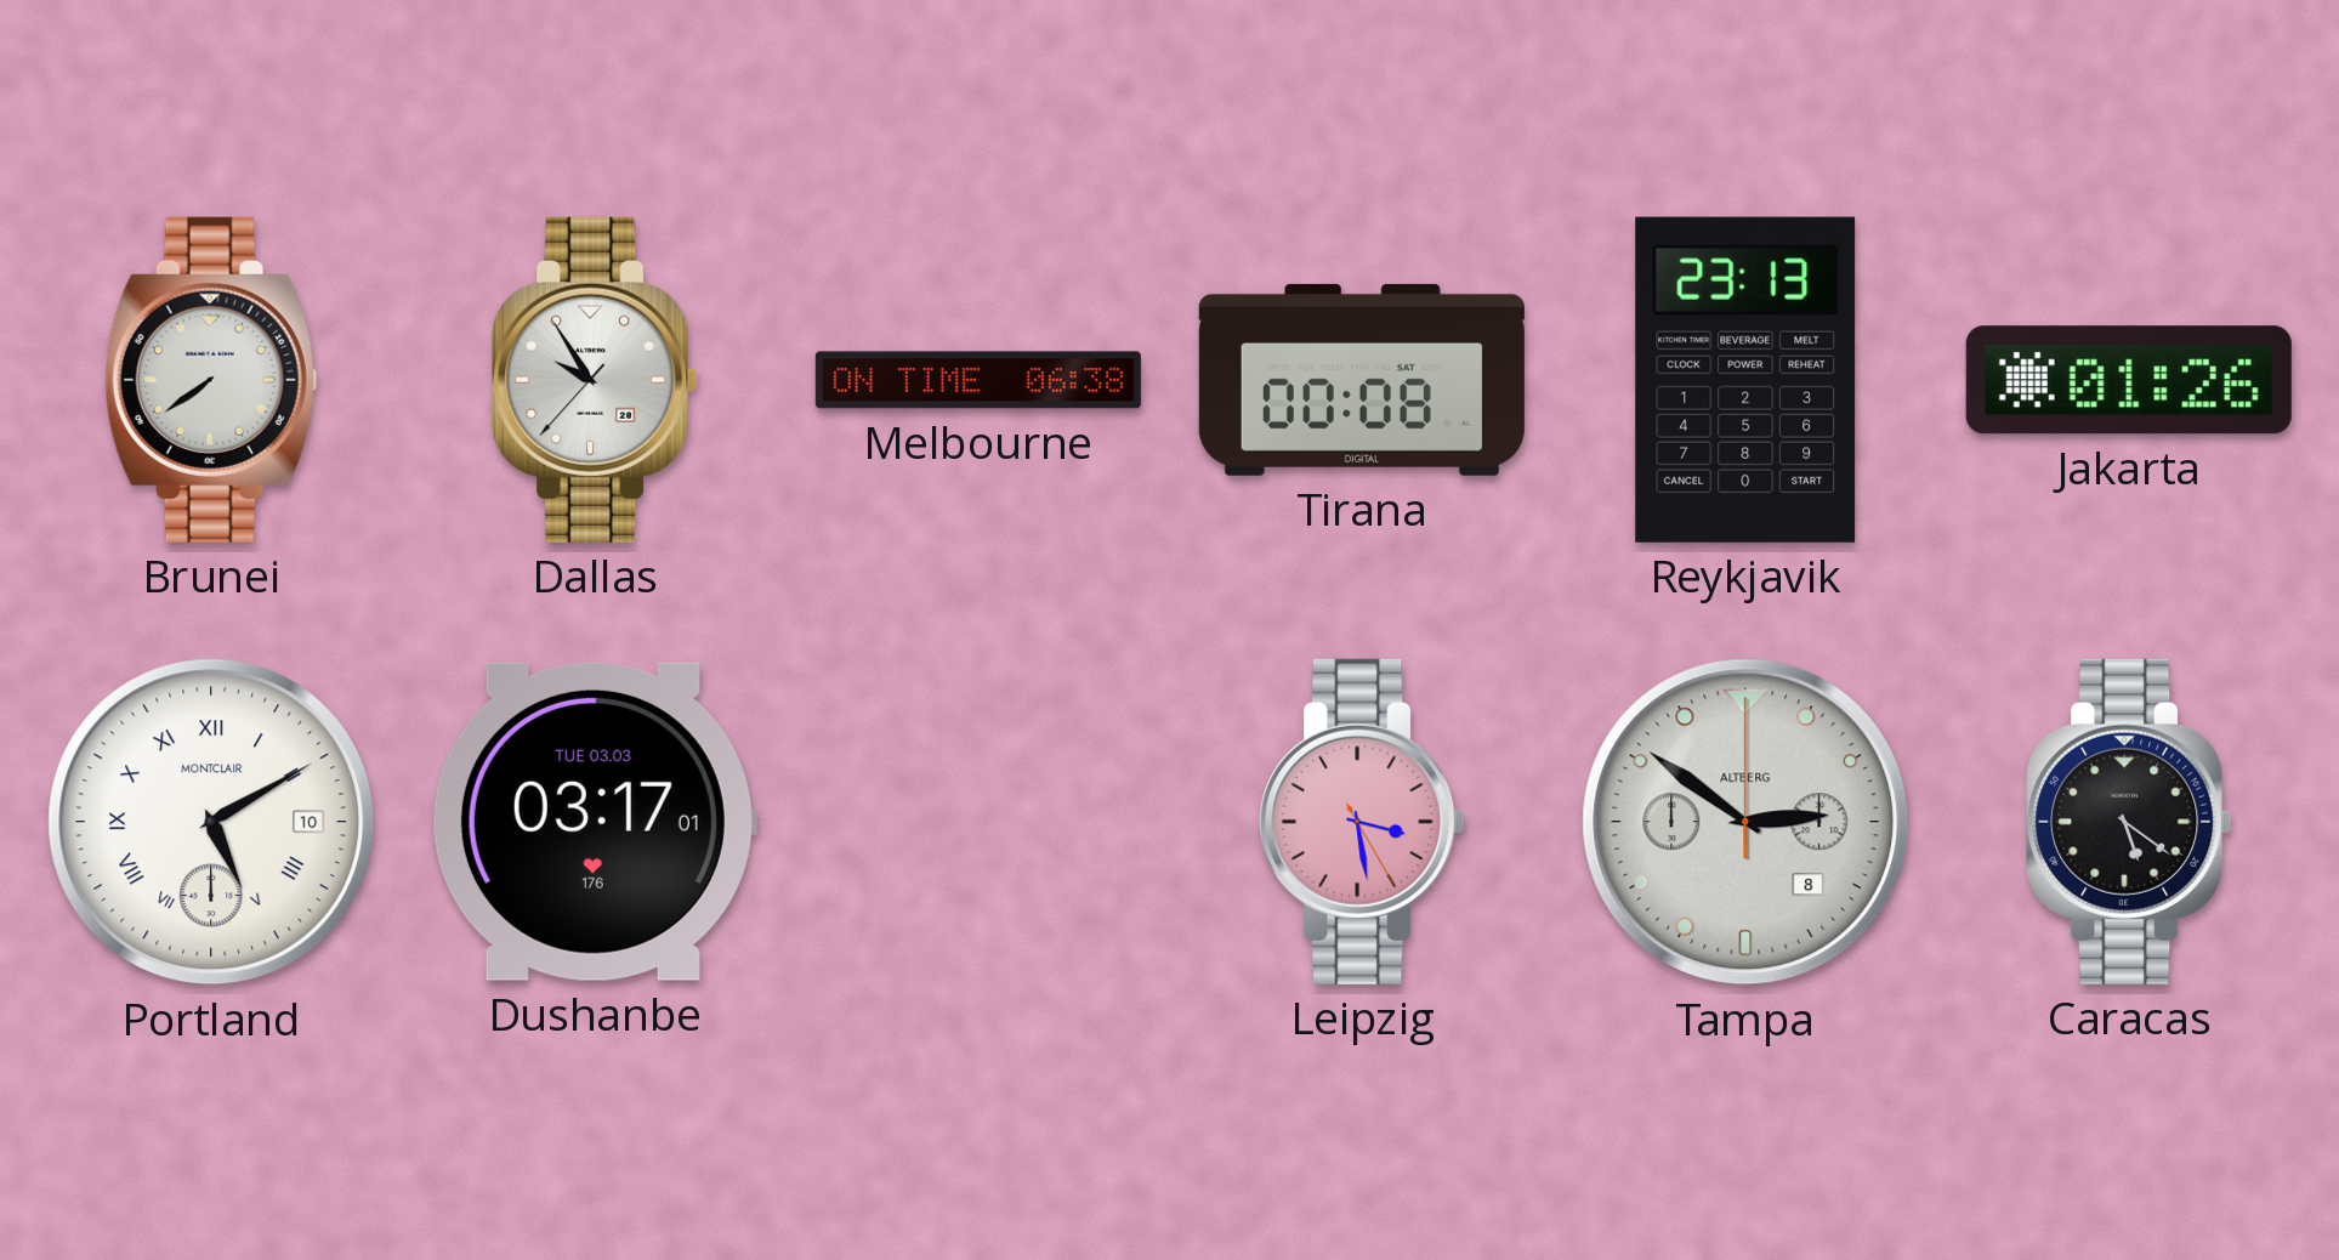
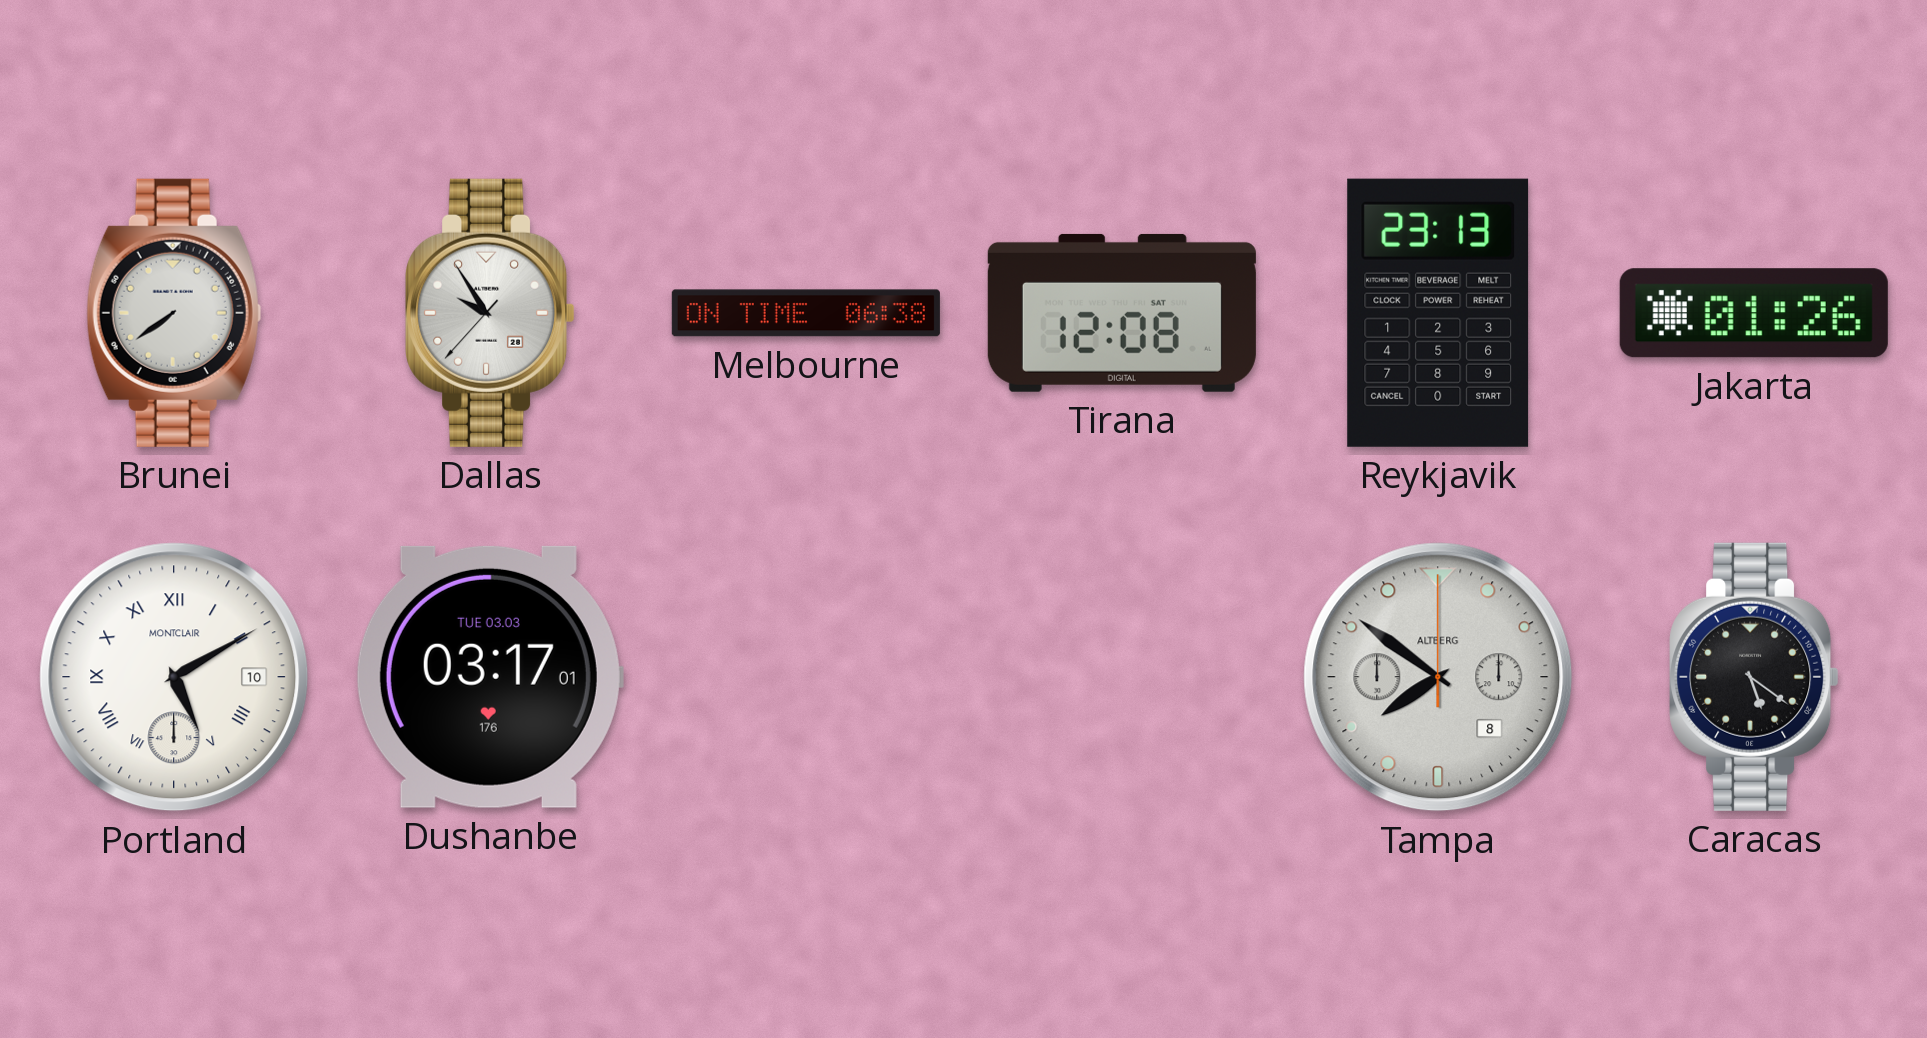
Tirana: 00:08 -> 12:08 (1122, 313)
Leipzig: 3:28 -> none (1362, 822)
Tampa: 2:51 -> 7:51 (1438, 677)
